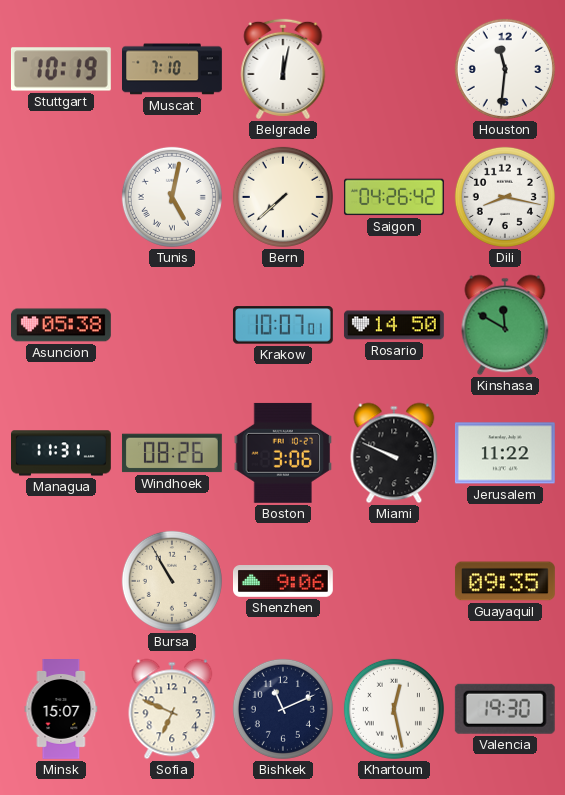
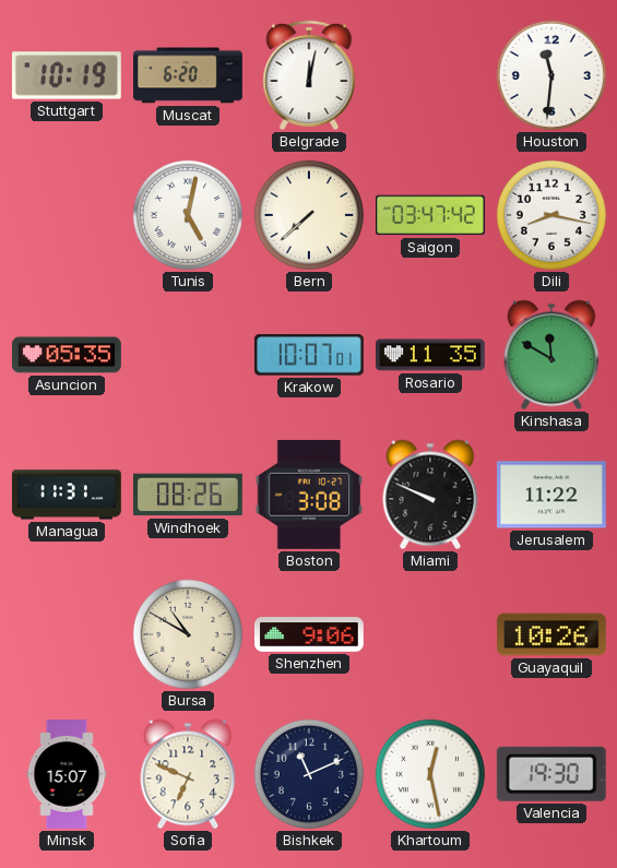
Muscat: 7:10 -> 6:20 (189, 75)
Saigon: 04:26 -> 03:47 (430, 215)
Asuncion: 05:38 -> 05:35 (67, 355)
Rosario: 14:50 -> 11:35 (430, 355)
Boston: 3:06 -> 3:08 (309, 495)
Bursa: 10:55 -> 10:50 (188, 634)
Guayaquil: 09:35 -> 10:26 (551, 634)
